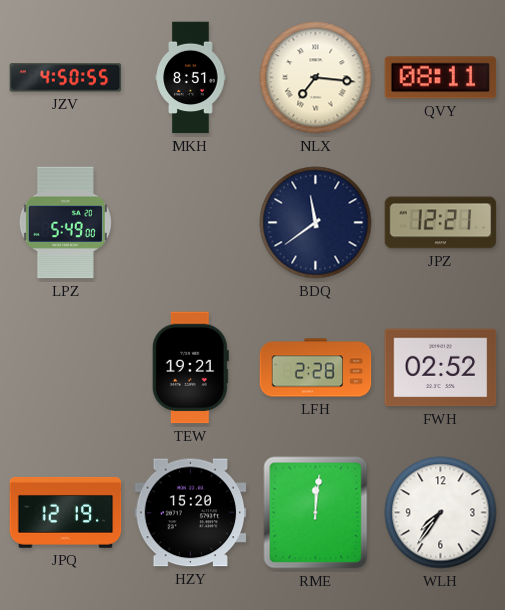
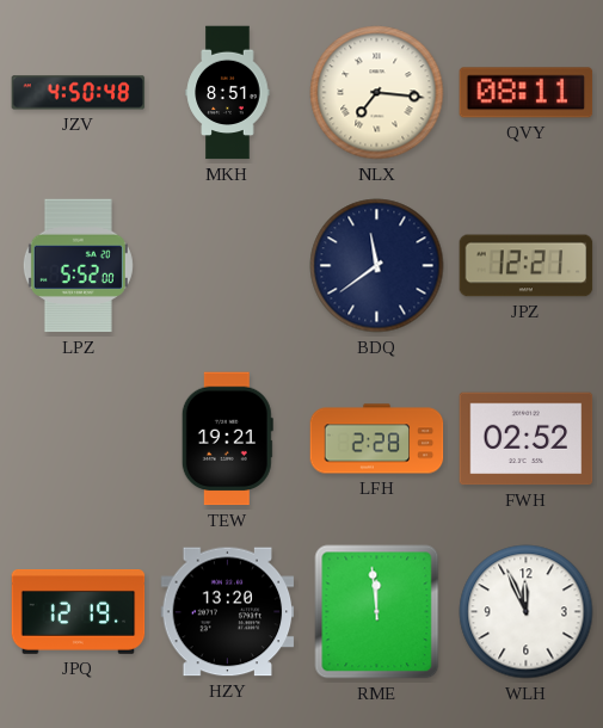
JZV: 4:50:55 -> 4:50:48 (79, 93)
LPZ: 5:49 -> 5:52 (78, 266)
HZY: 15:20 -> 13:20 (228, 612)
RME: 12:01 -> 11:59 (377, 612)
WLH: 7:36 -> 11:56 (527, 612)
